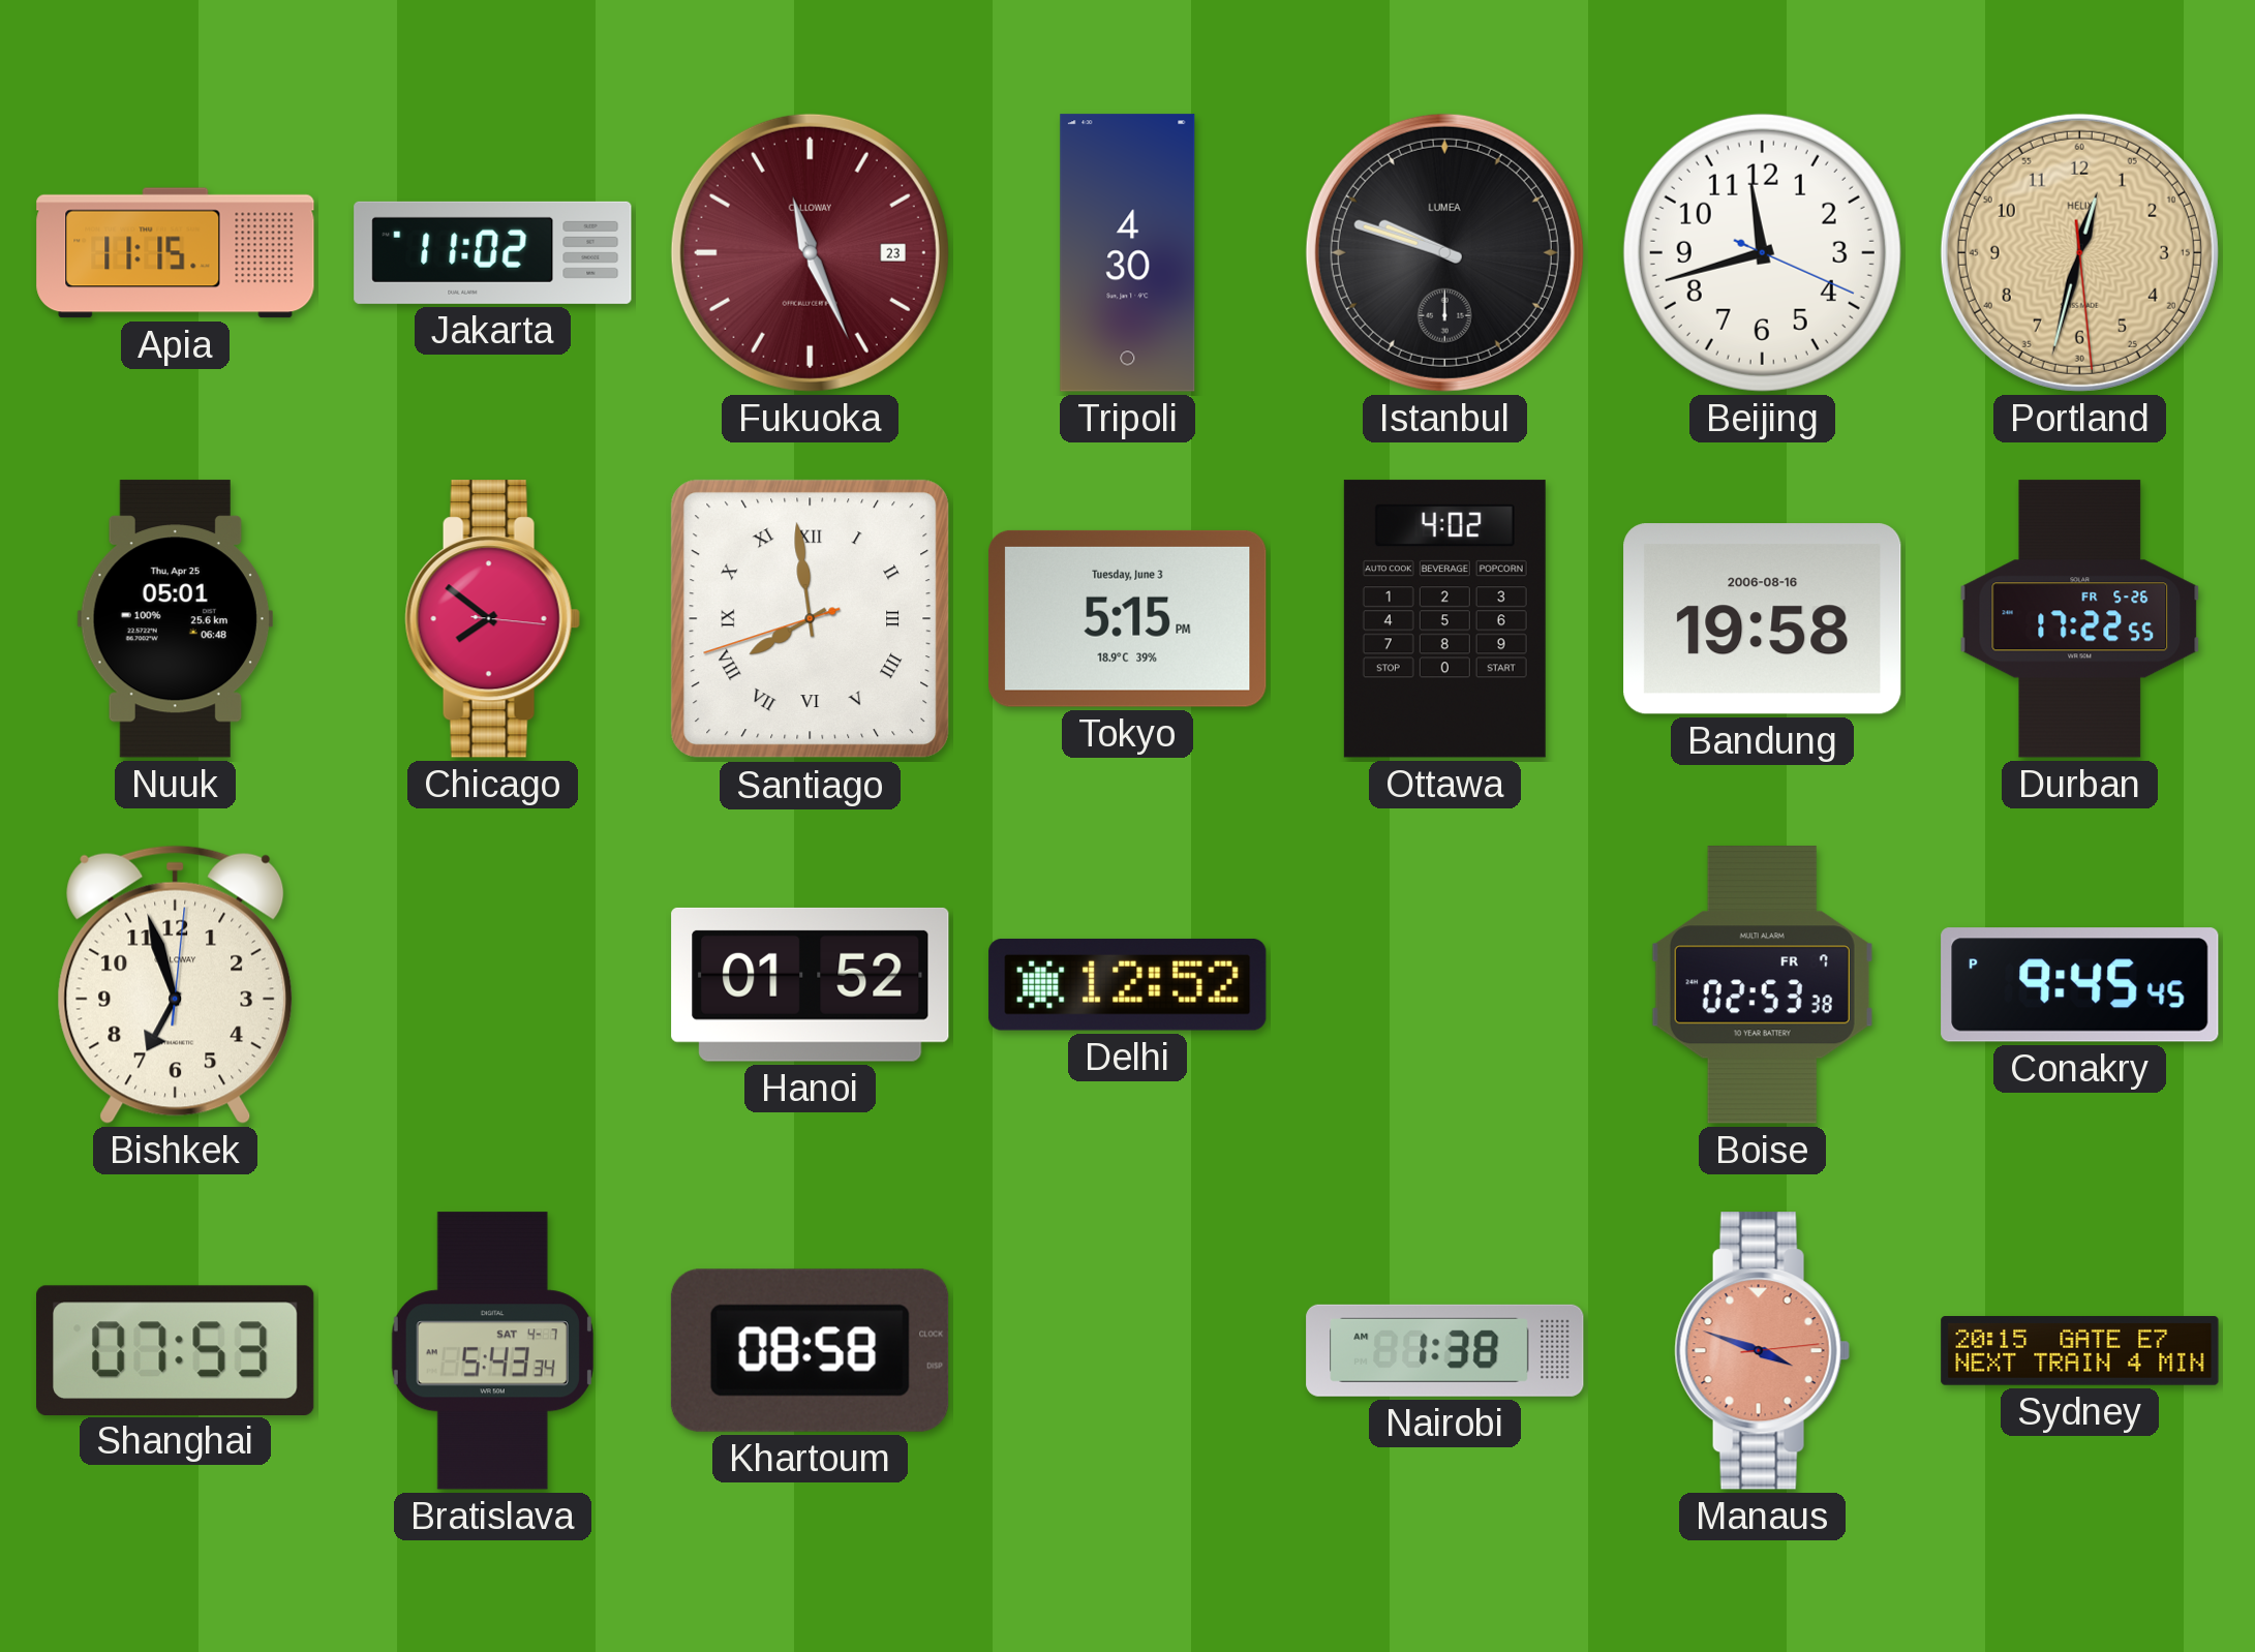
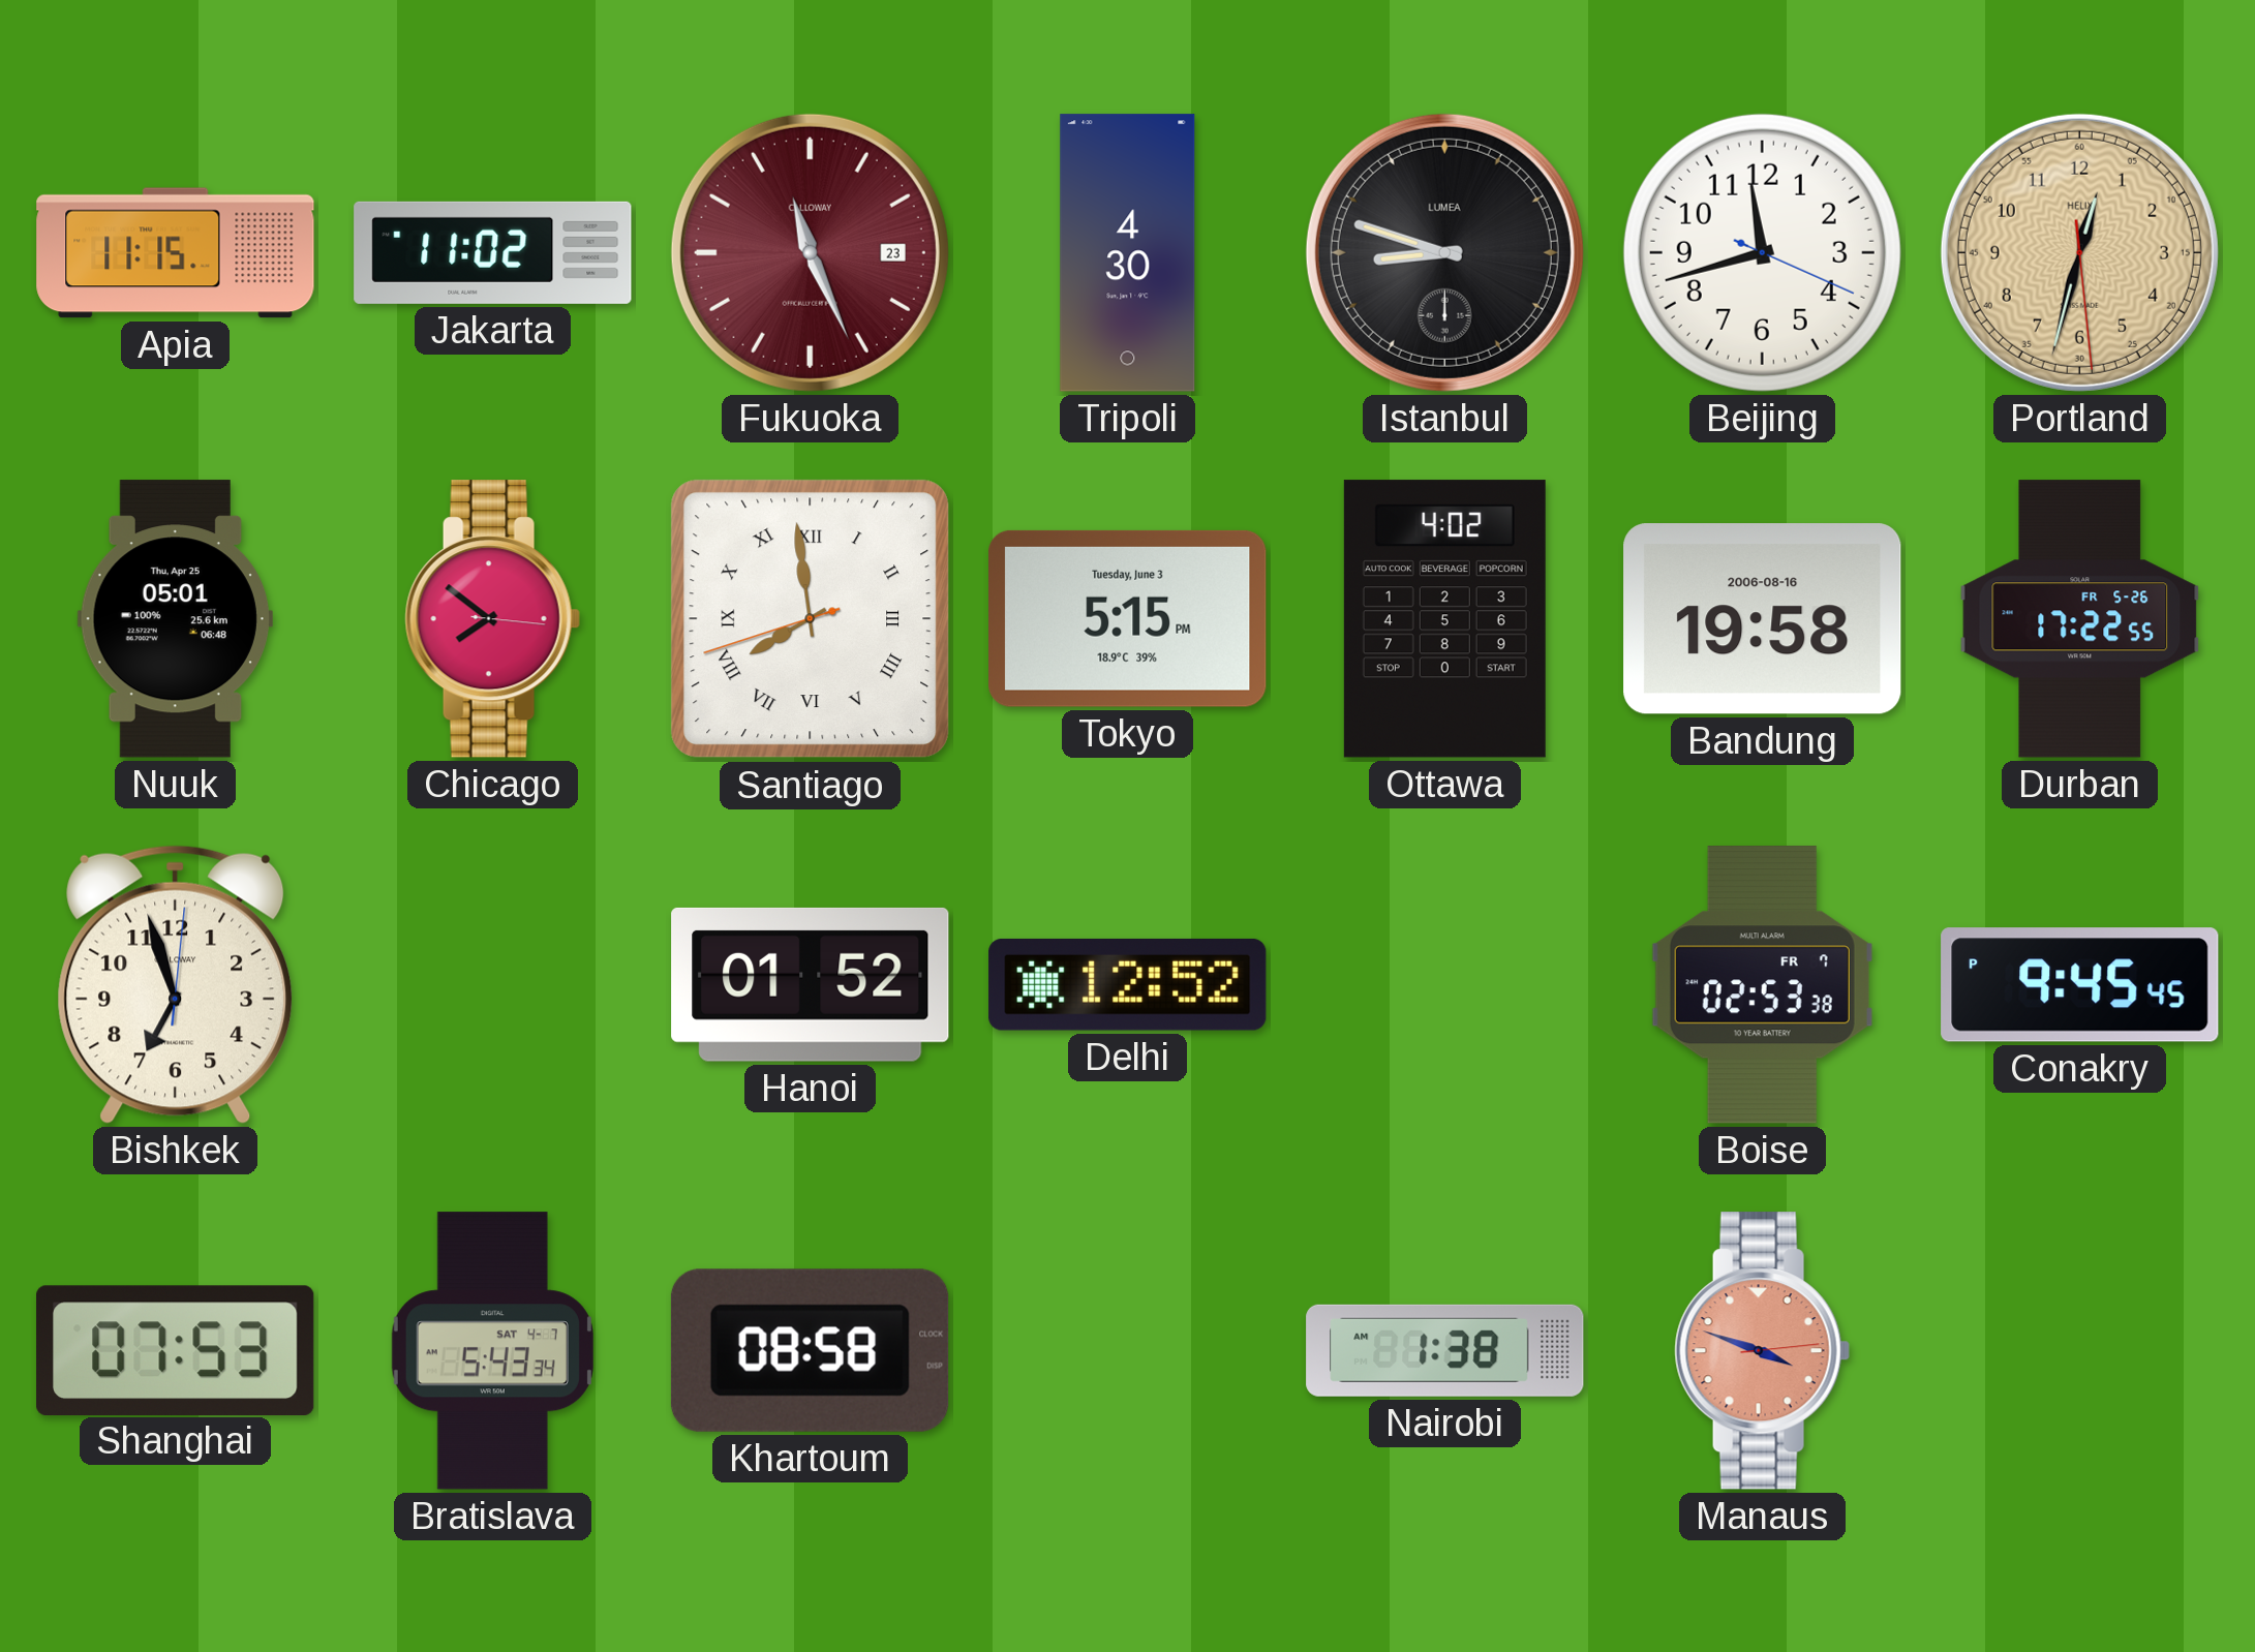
Istanbul: 9:48 -> 8:48 (1444, 252)
Sydney: 20:15 -> none (2080, 1351)
